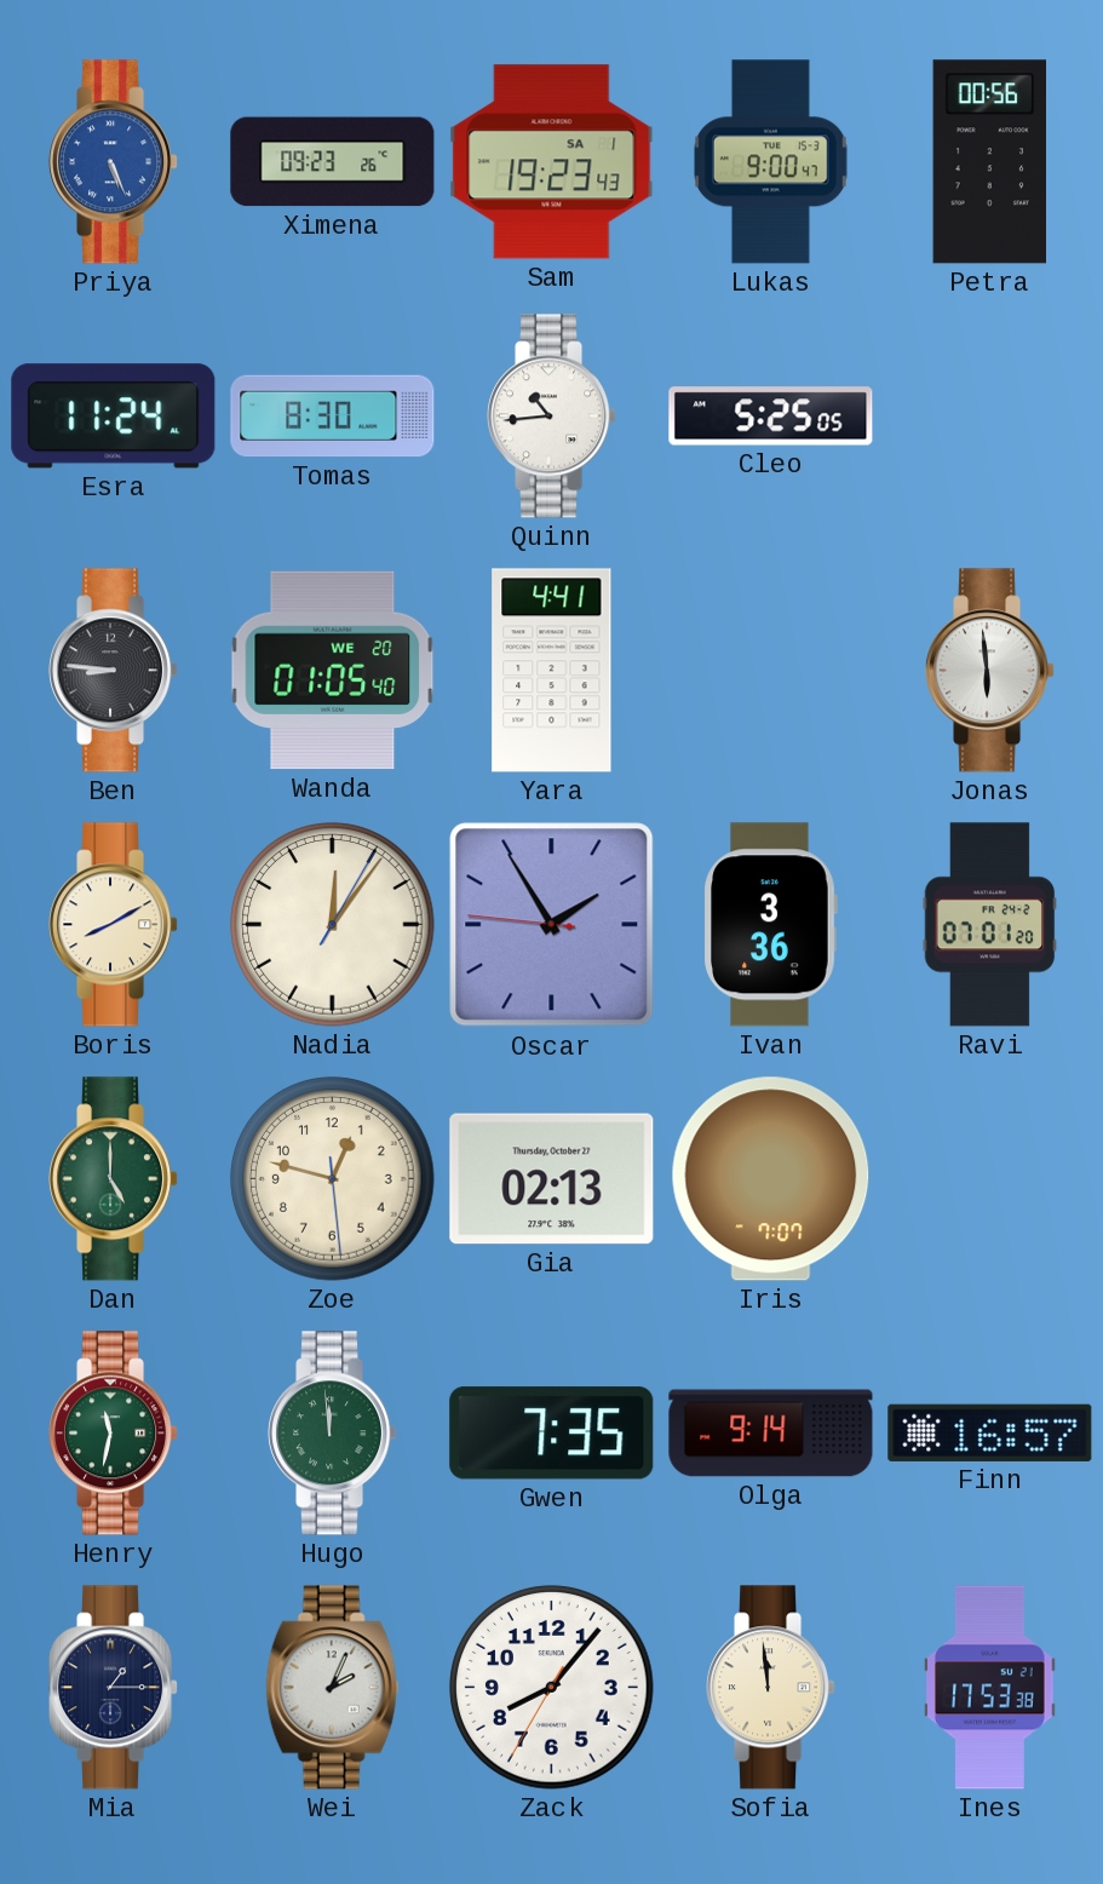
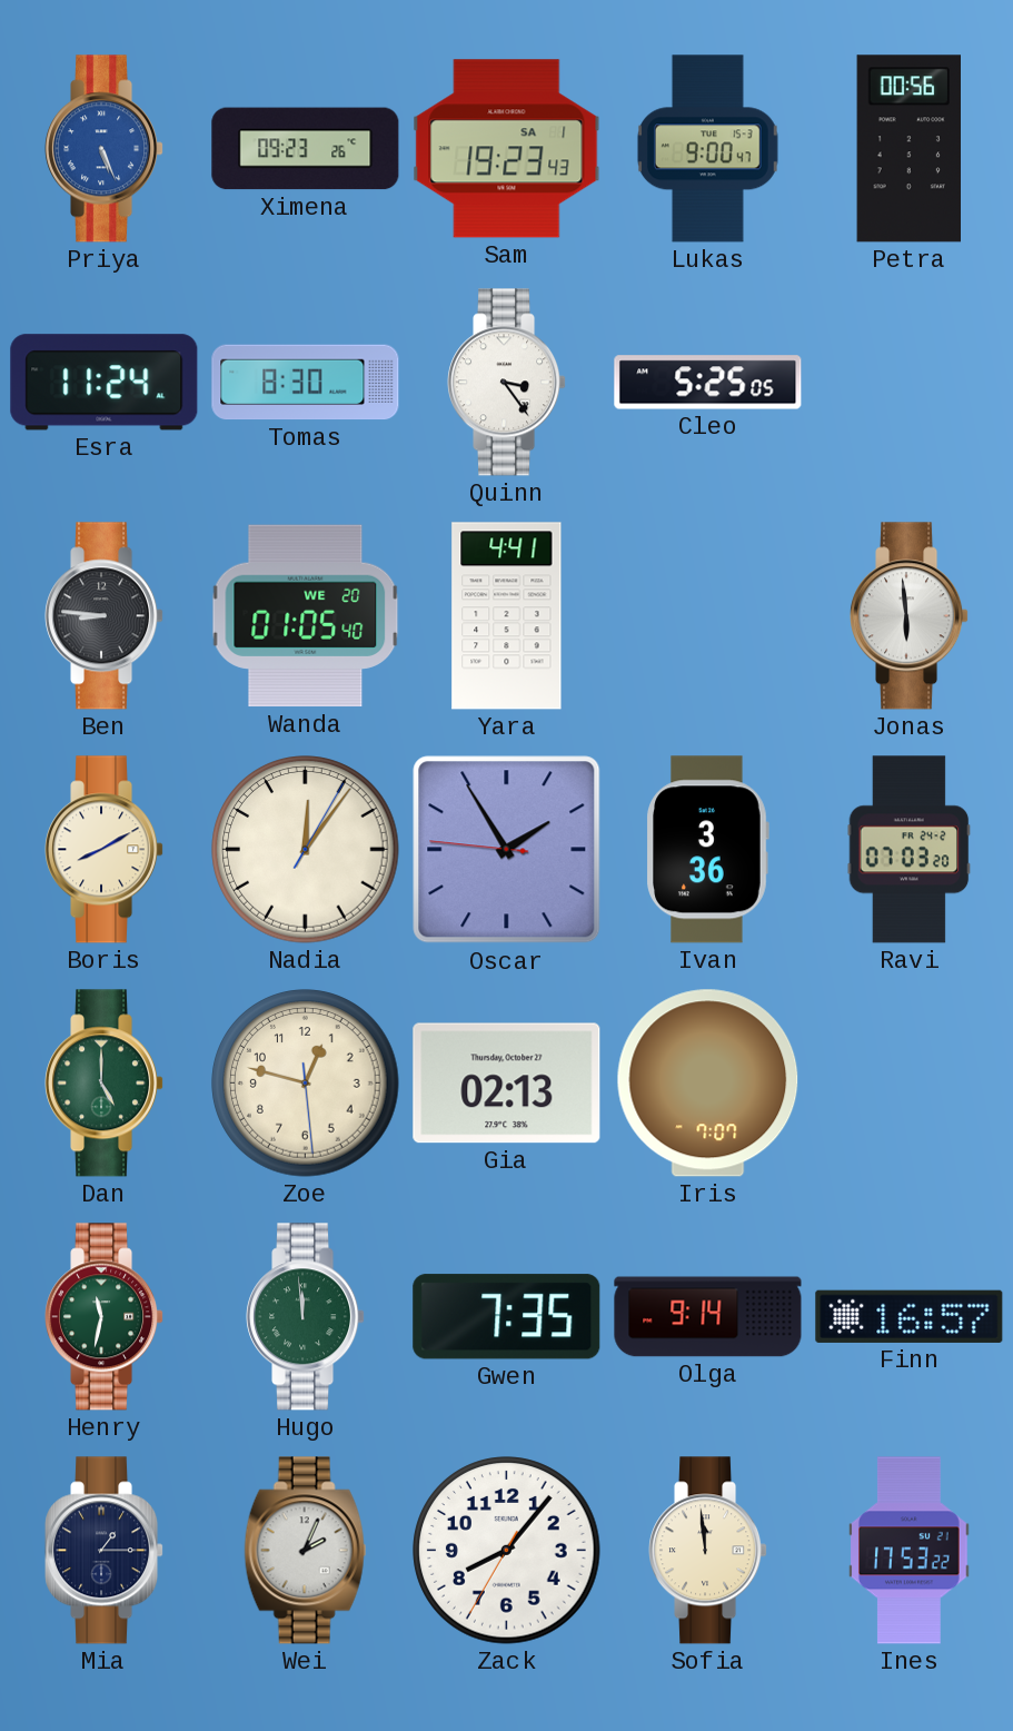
Quinn: 10:44 -> 3:24 (507, 383)
Ravi: 07:01 -> 07:03 (910, 850)
Ines: 17:53:38 -> 17:53:22 (910, 1551)
